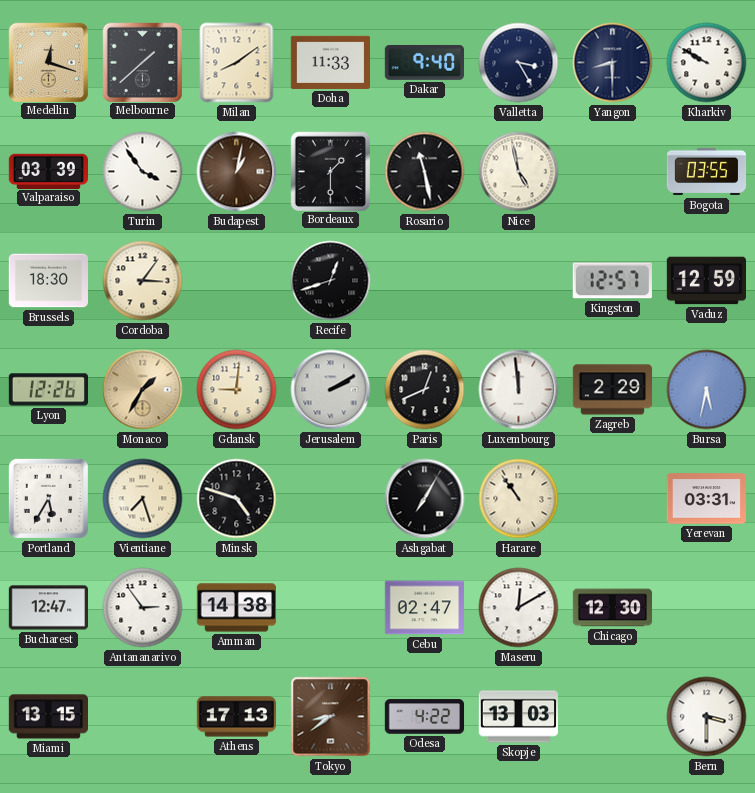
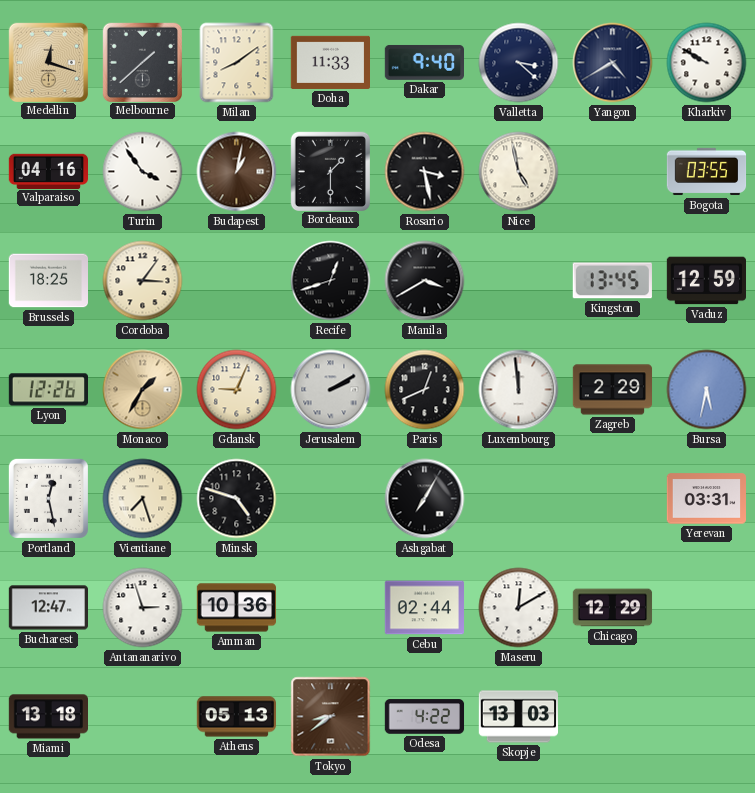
Valletta: 3:25 -> 3:22 (519, 63)
Yangon: 8:30 -> 4:40 (613, 63)
Valparaiso: 03:39 -> 04:16 (48, 171)
Rosario: 11:28 -> 3:28 (425, 172)
Brussels: 18:30 -> 18:25 (49, 281)
Manila: none -> 3:40 (425, 281)
Kingston: 12:57 -> 13:45 (612, 281)
Gdansk: 9:01 -> 9:04 (237, 390)
Portland: 5:35 -> 12:28 (48, 498)
Harare: 10:54 -> none (519, 499)
Antananarivo: 2:54 -> 2:57 (143, 608)
Amman: 14:38 -> 10:36 (236, 608)
Cebu: 02:47 -> 02:44 (424, 608)
Chicago: 12:30 -> 12:29 (613, 608)
Miami: 13:15 -> 13:18 (48, 717)
Athens: 17:13 -> 05:13 (236, 717)
Bern: 3:30 -> none (707, 717)
